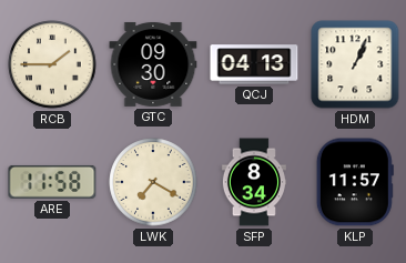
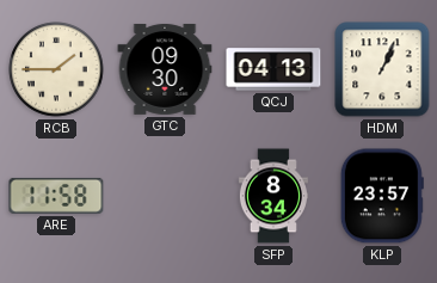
LWK: 7:20 -> none (153, 182)
KLP: 11:57 -> 23:57 (382, 196)
